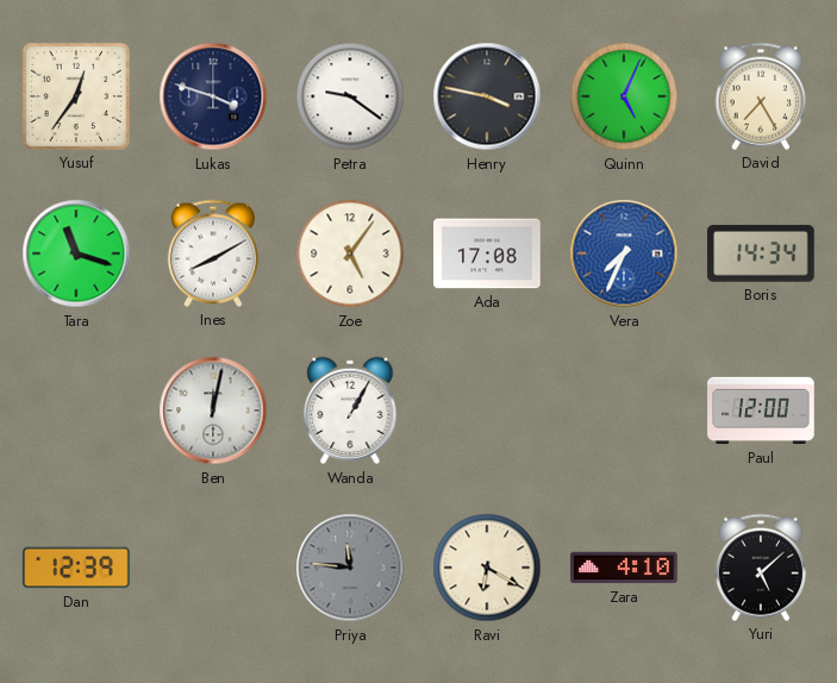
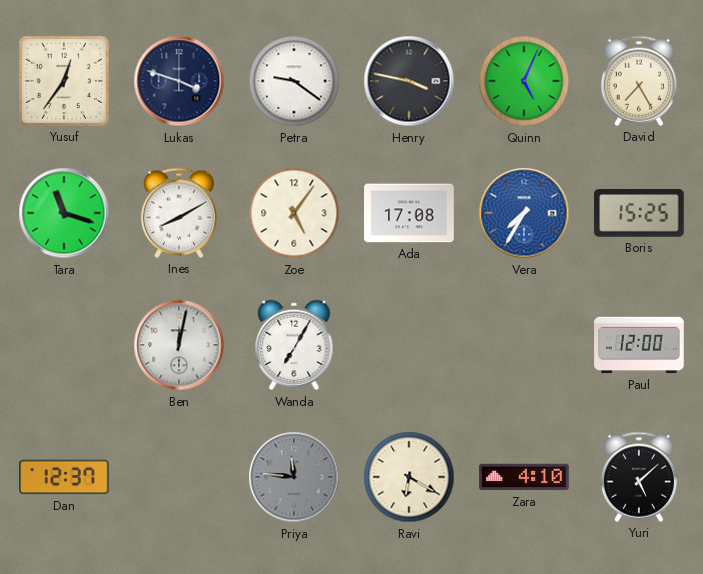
Vera: 7:34 -> 7:35 (524, 213)
Boris: 14:34 -> 15:25 (639, 213)
Wanda: 1:05 -> 7:05 (294, 345)
Dan: 12:39 -> 12:37 (64, 477)
